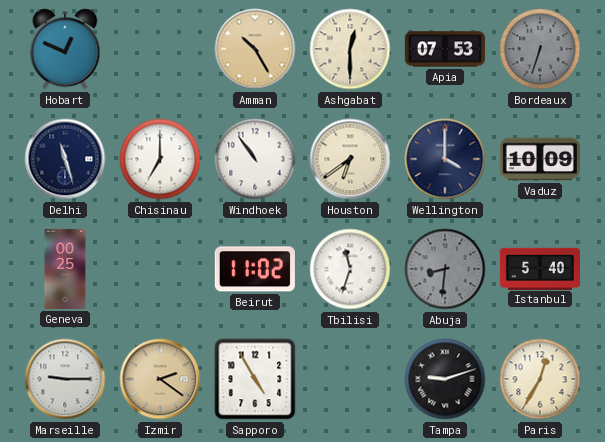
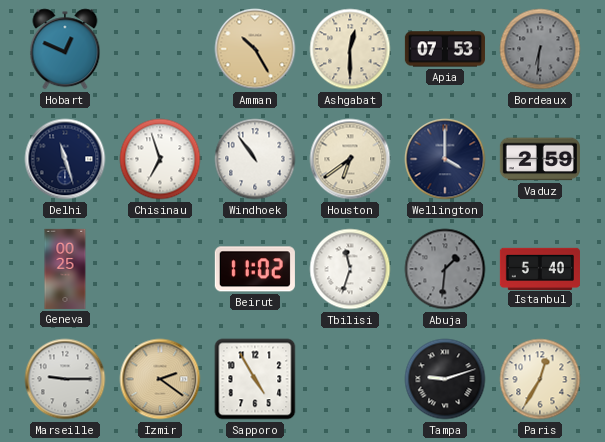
Bordeaux: 6:33 -> 6:31 (540, 49)
Chisinau: 7:00 -> 6:57 (160, 159)
Vaduz: 10:09 -> 2:59 (540, 159)
Abuja: 8:31 -> 1:31 (445, 269)
